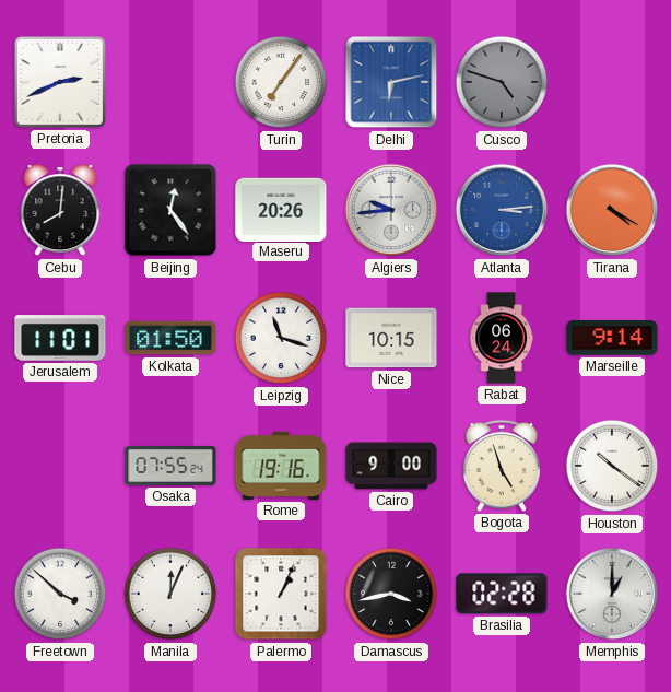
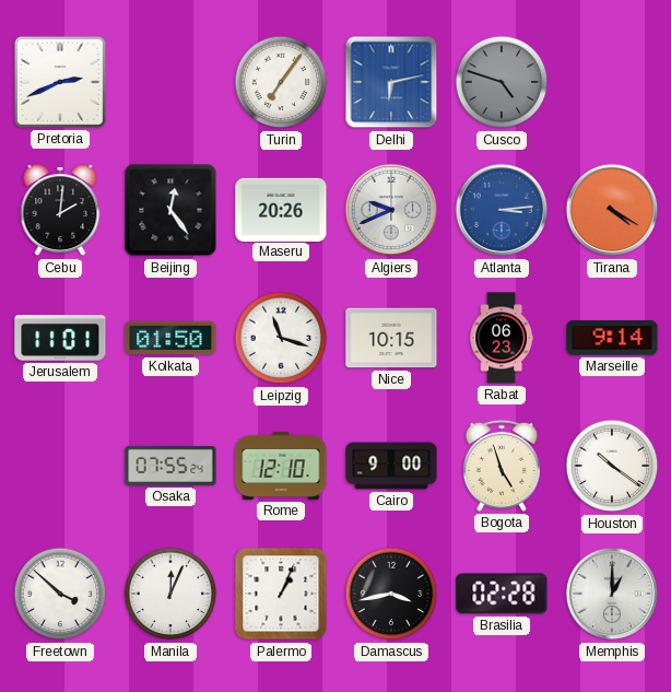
Cebu: 8:01 -> 2:01 (60, 211)
Algiers: 9:44 -> 9:41 (391, 210)
Rabat: 06:24 -> 06:23 (502, 338)
Rome: 19:16 -> 12:10 (281, 466)
